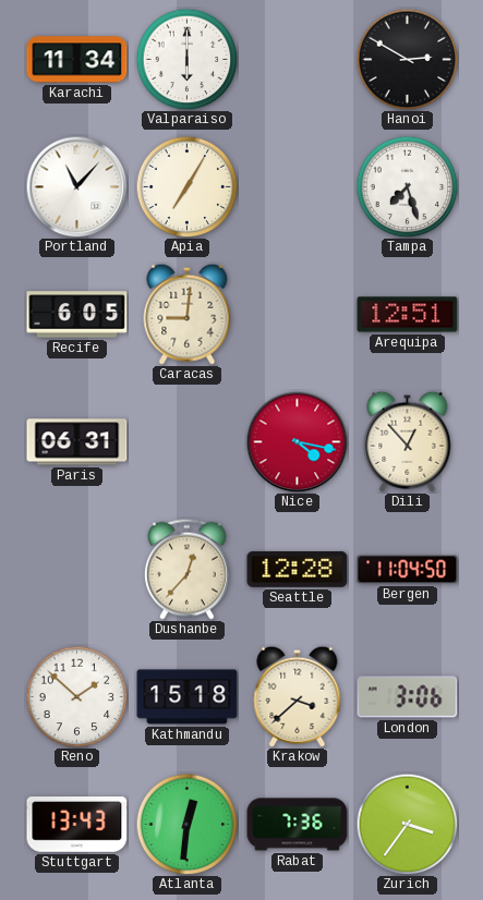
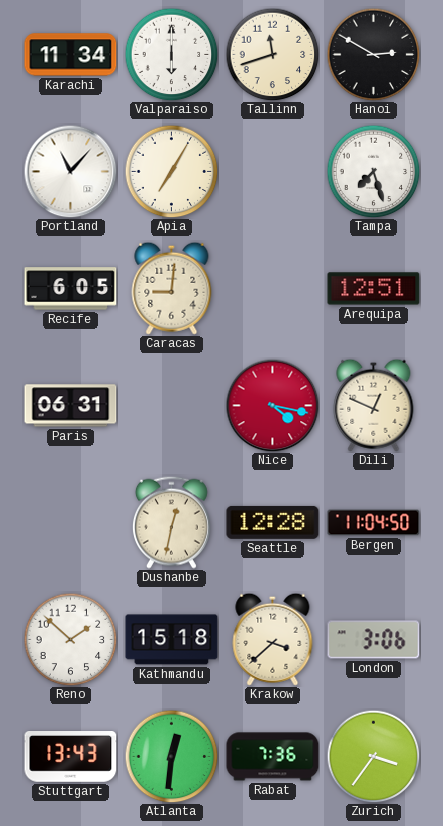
Tallinn: none -> 11:42 (272, 54)
Dili: 12:53 -> 12:49 (374, 405)
Dushanbe: 12:37 -> 12:32 (171, 522)
